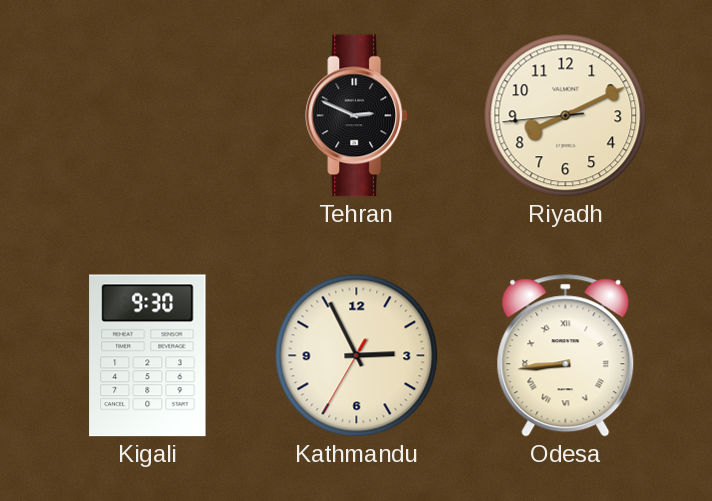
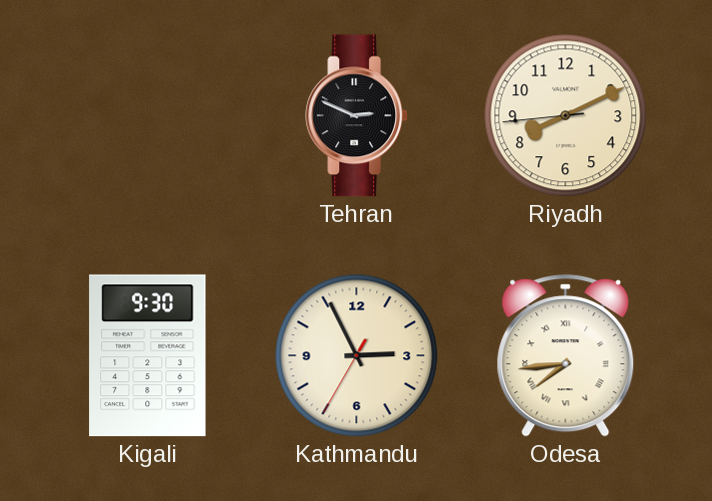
Odesa: 8:44 -> 7:44 (566, 356)
